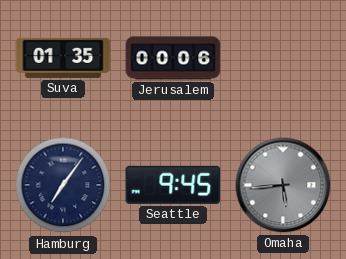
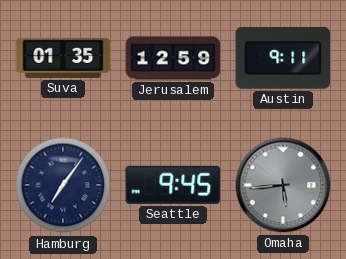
Jerusalem: 00:06 -> 12:59 (173, 58)
Austin: none -> 9:11 (283, 58)
